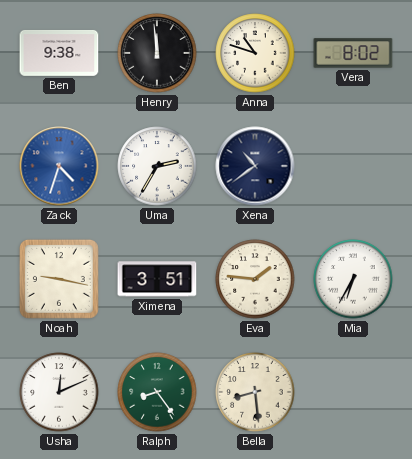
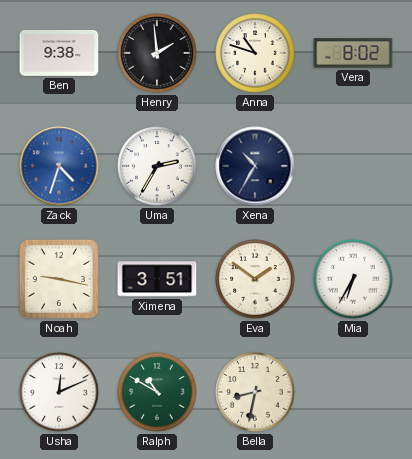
Henry: 11:59 -> 1:59 (157, 53)
Xena: 10:39 -> 10:35 (255, 166)
Eva: 1:46 -> 1:51 (255, 279)
Ralph: 8:24 -> 10:50 (157, 392)
Bella: 8:29 -> 8:32 (255, 392)
